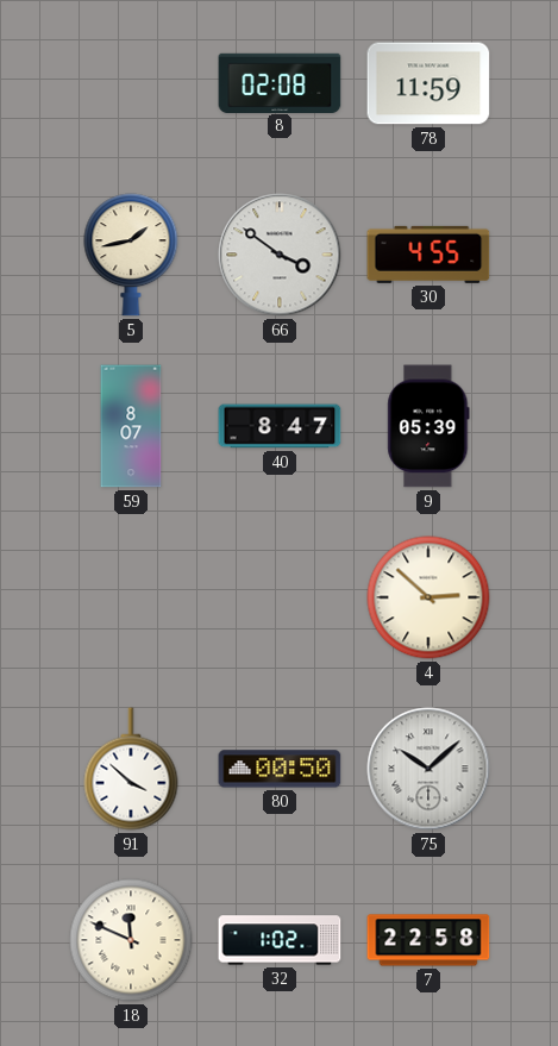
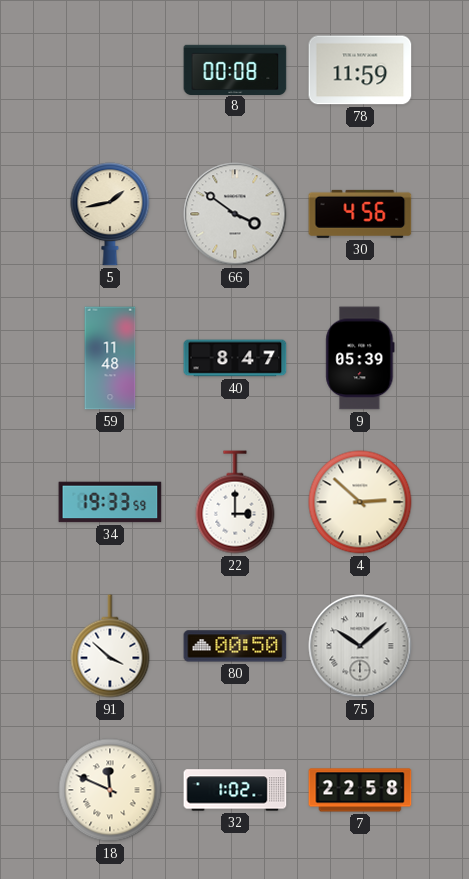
8: 02:08 -> 00:08 (235, 69)
30: 4:55 -> 4:56 (360, 214)
59: 8:07 -> 11:48 (110, 358)
34: none -> 19:33 (110, 502)
22: none -> 3:00 (235, 502)
